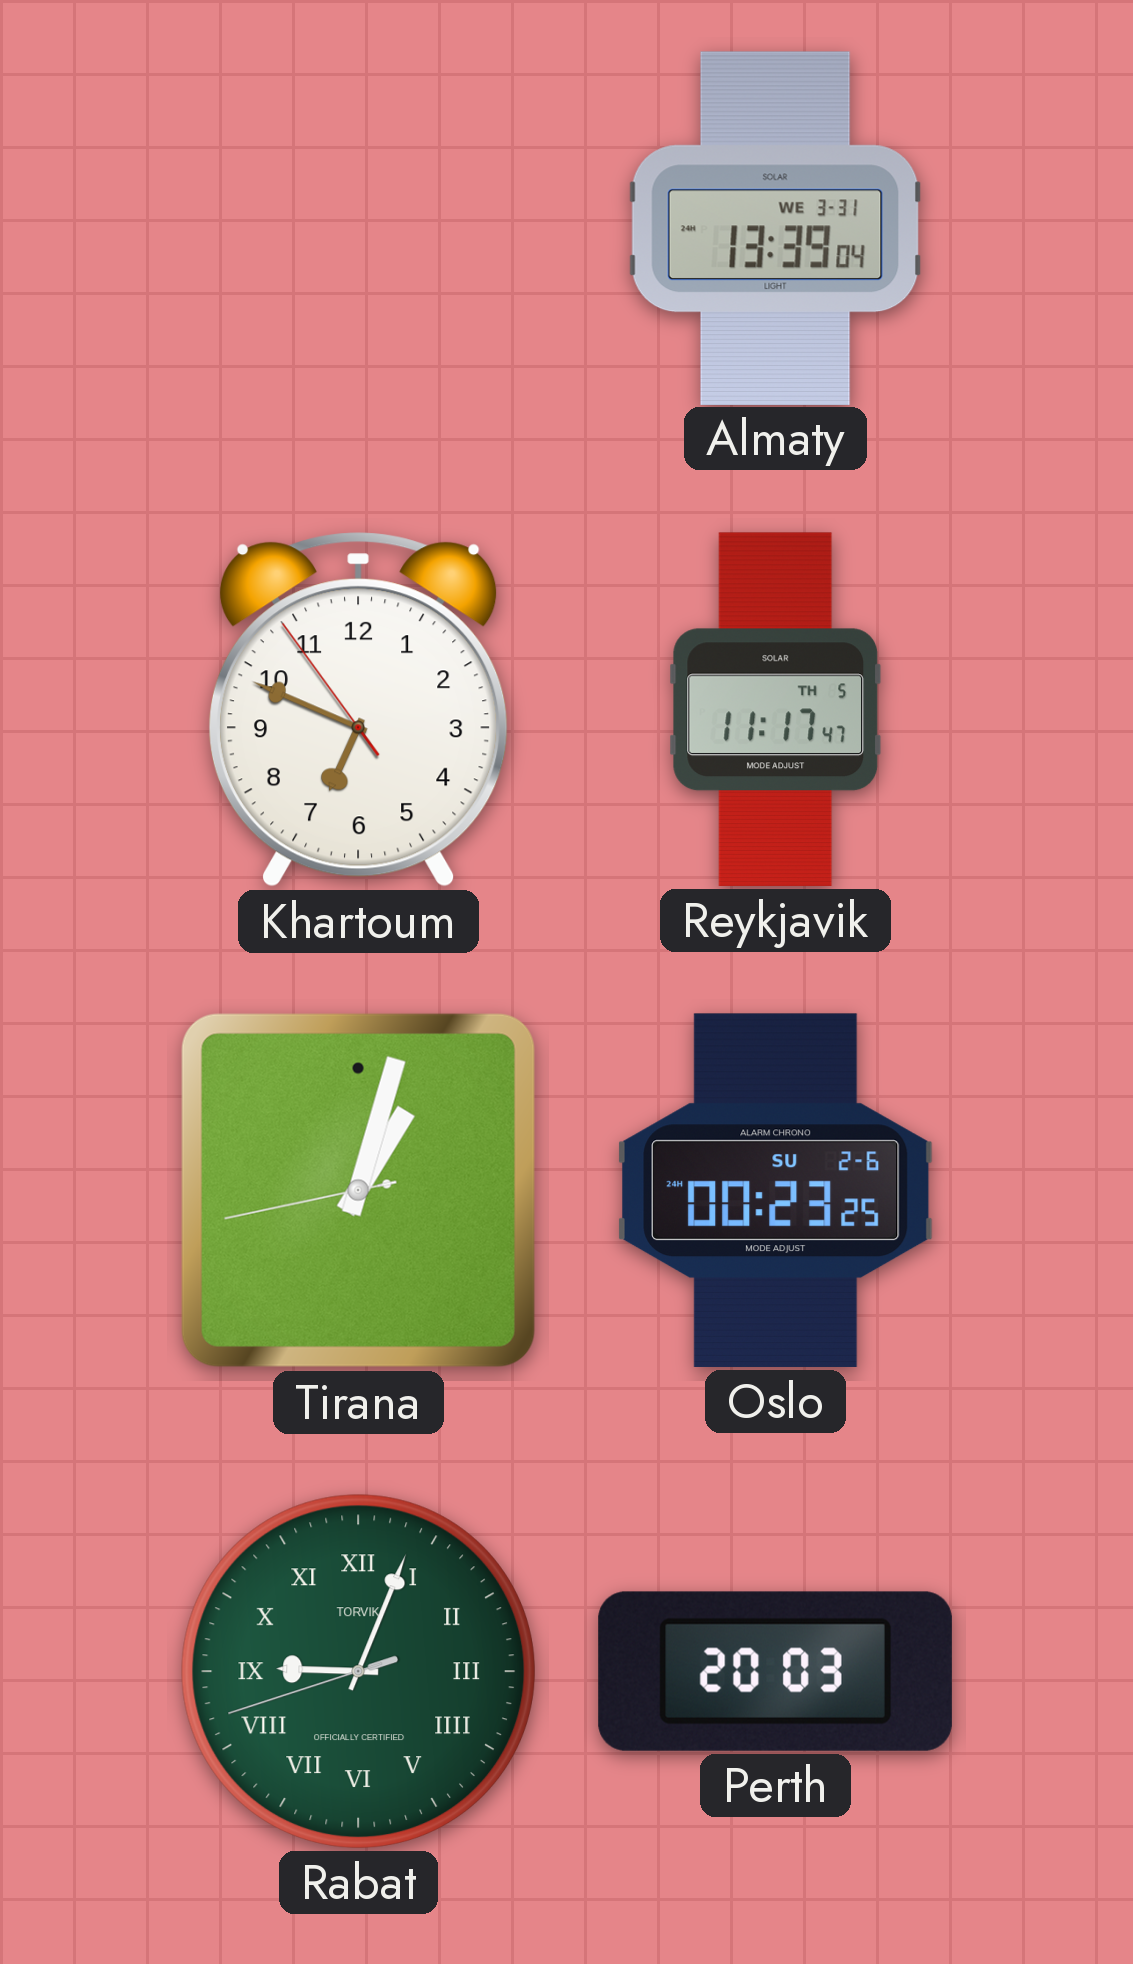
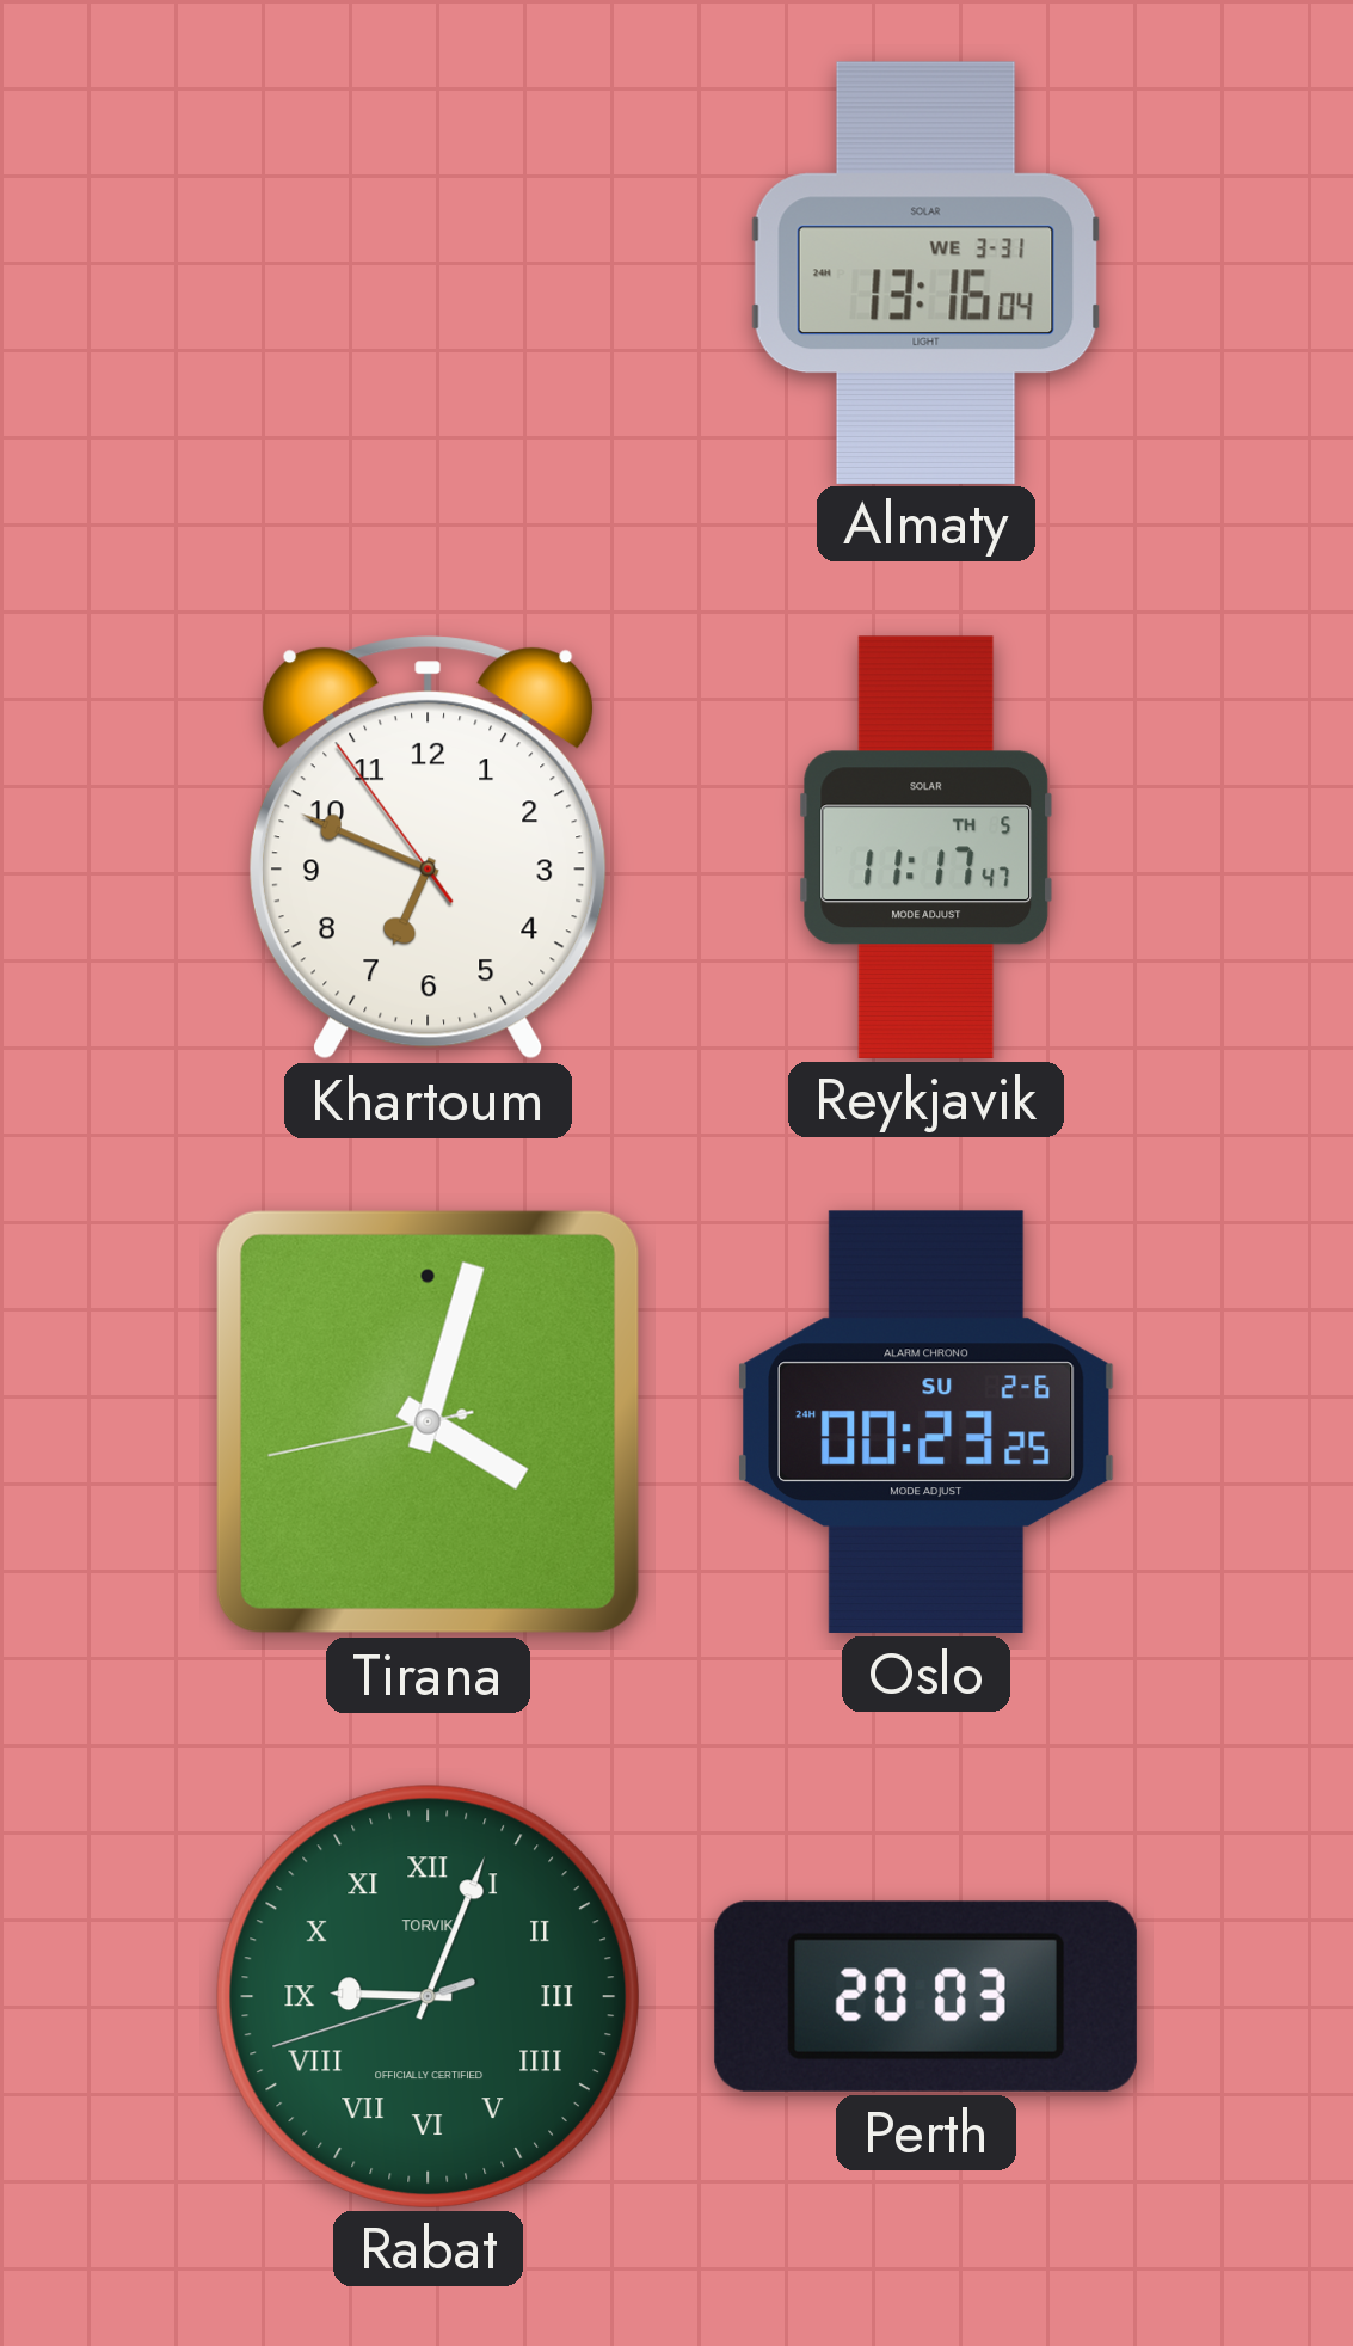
Almaty: 13:39 -> 13:16 (927, 272)
Tirana: 1:02 -> 4:02 (428, 1421)
